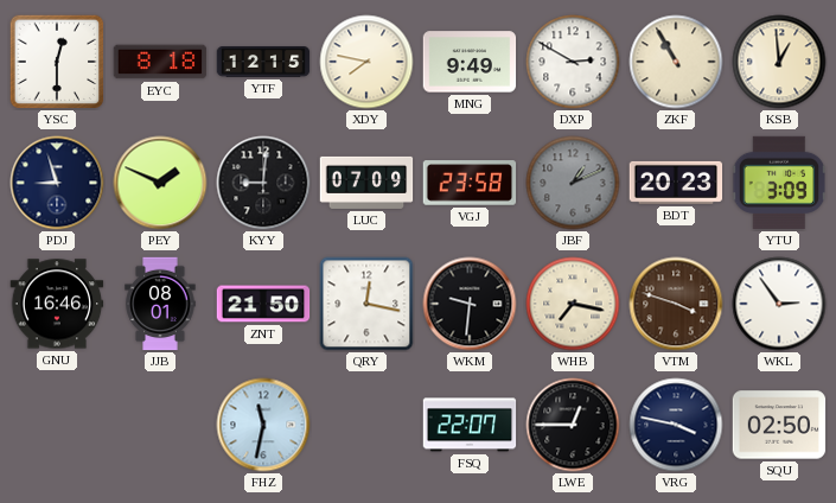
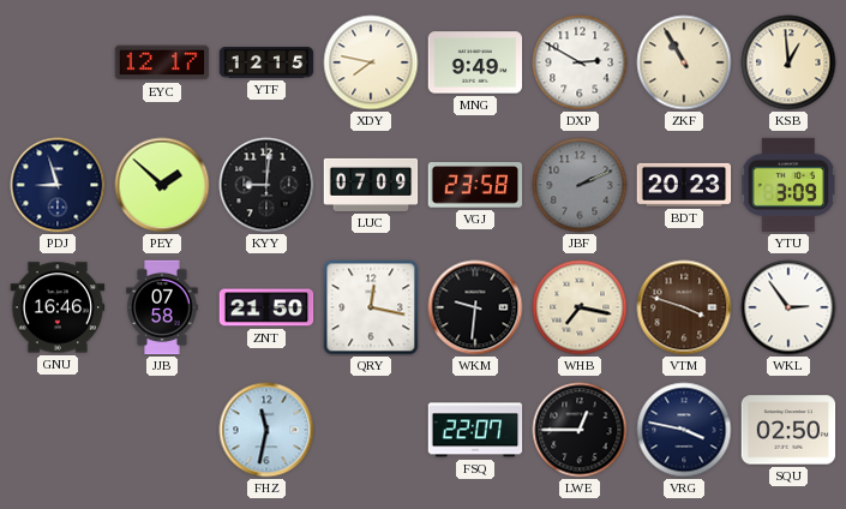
YSC: 12:30 -> none (57, 62)
EYC: 8:18 -> 12:17 (162, 62)
PEY: 1:49 -> 1:52 (162, 185)
JBF: 1:11 -> 2:11 (580, 185)
JJB: 08:01 -> 07:58 (162, 307)
